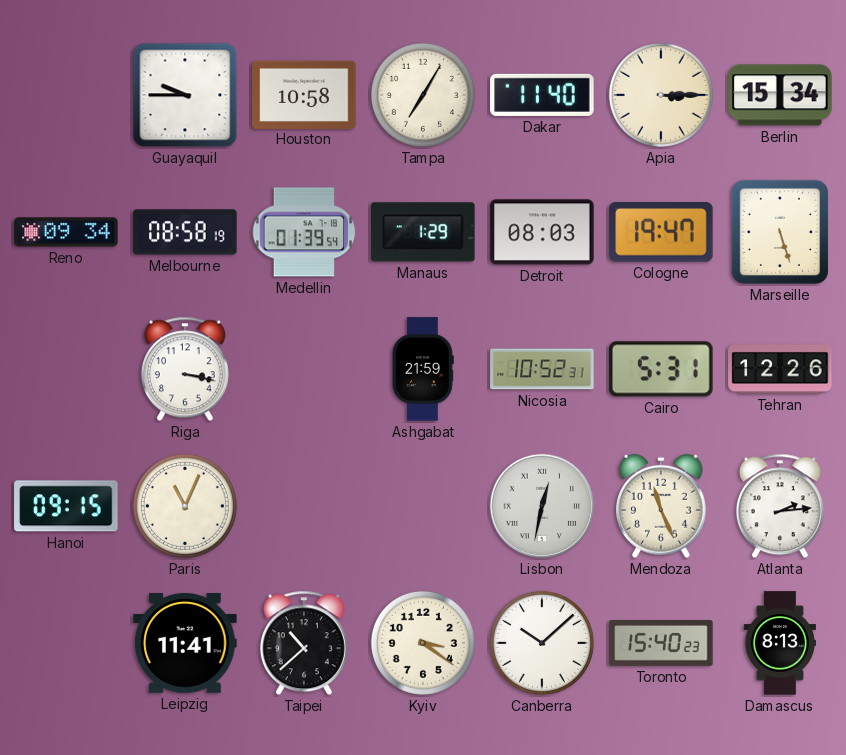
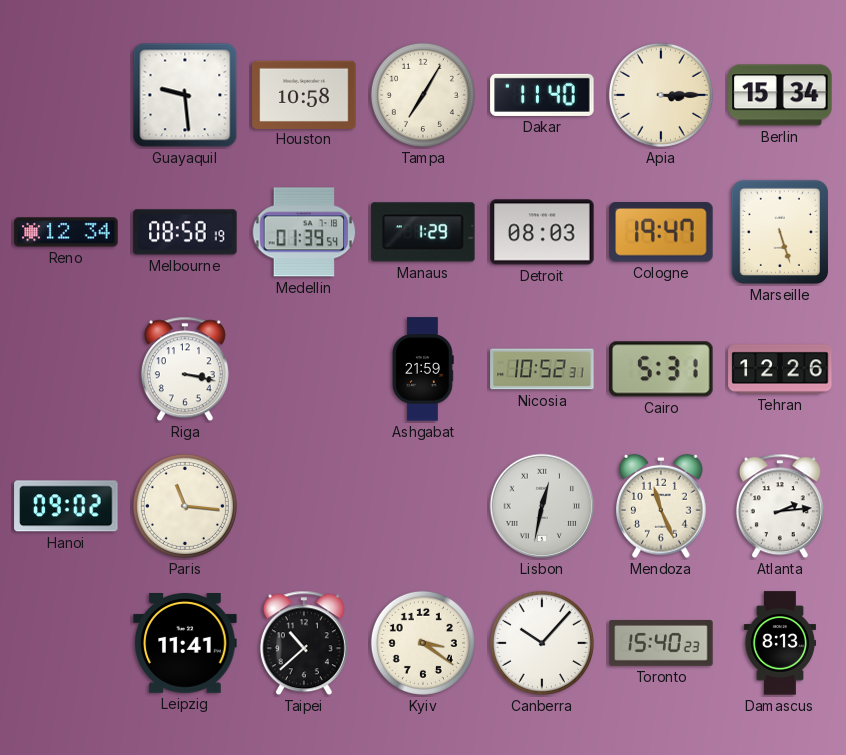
Guayaquil: 9:45 -> 9:29 (185, 95)
Reno: 09:34 -> 12:34 (66, 232)
Hanoi: 09:15 -> 09:02 (66, 506)
Paris: 11:04 -> 11:16 (185, 506)
Canberra: 10:08 -> 10:07 (542, 643)
